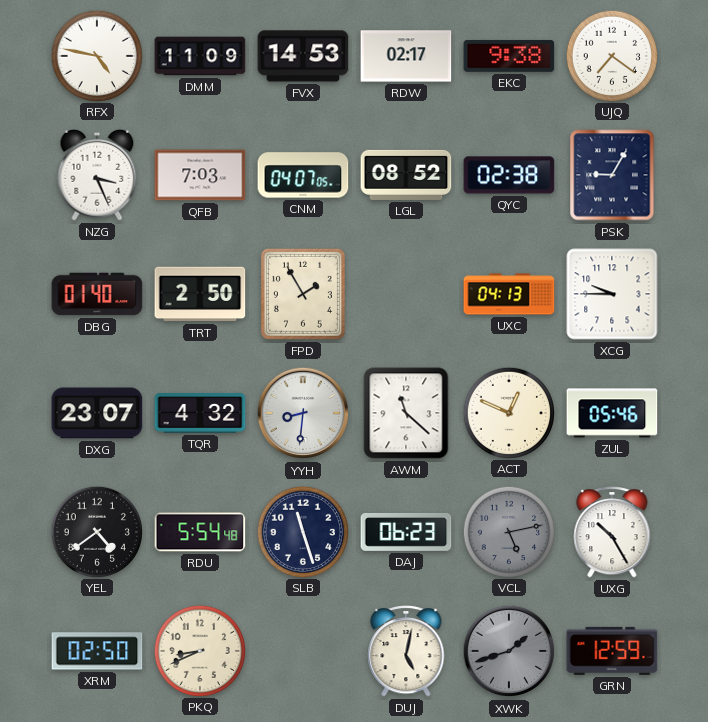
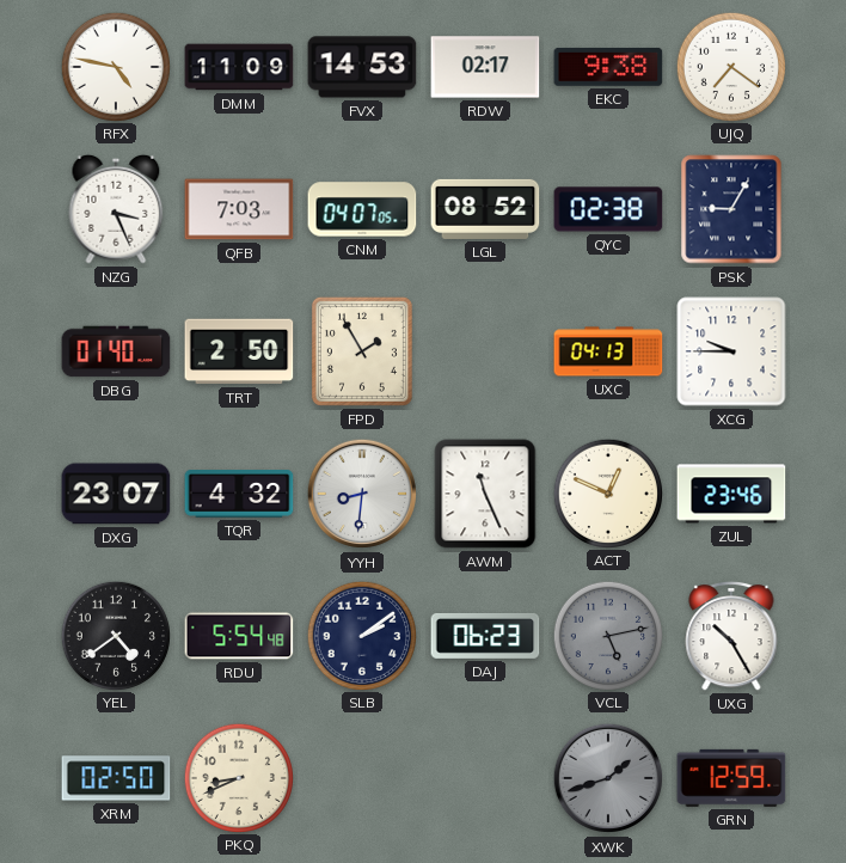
AWM: 11:22 -> 11:26 (485, 494)
ZUL: 05:46 -> 23:46 (731, 494)
SLB: 11:27 -> 2:09 (361, 635)
DUJ: 5:02 -> none (406, 652)
